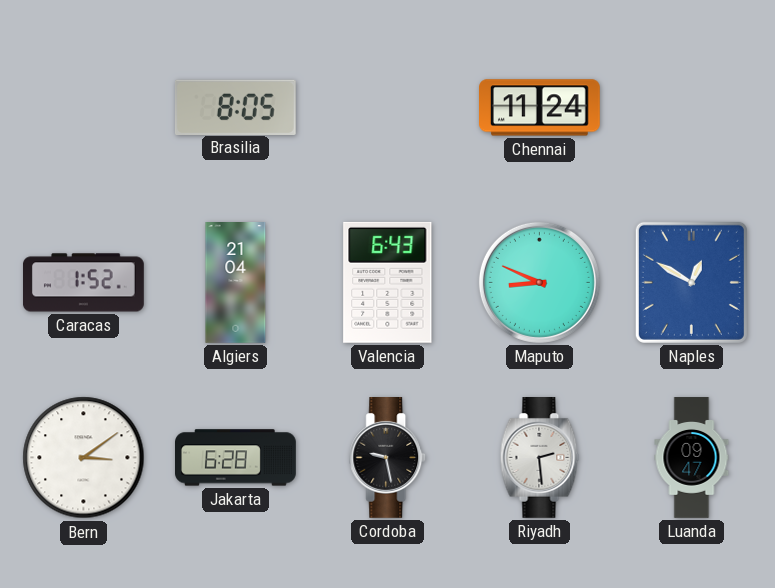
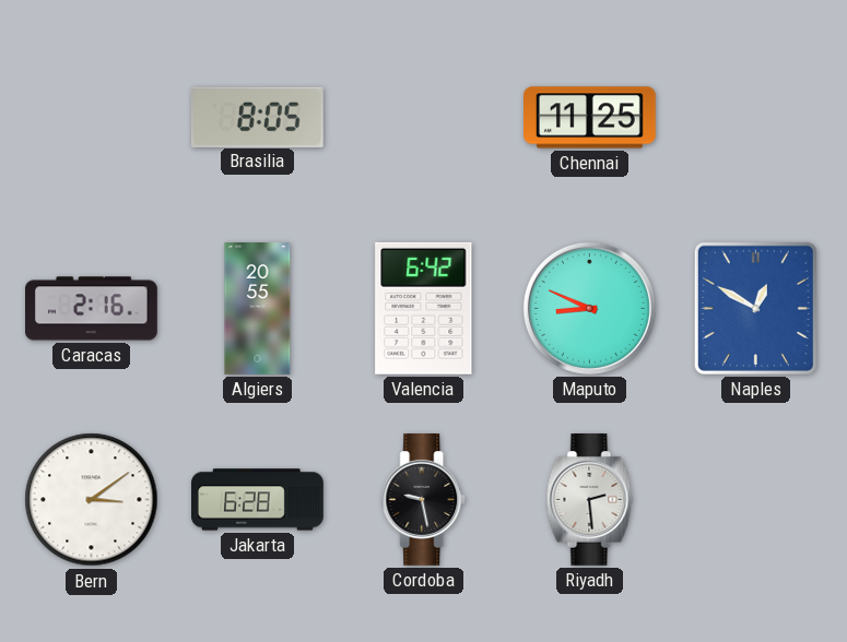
Chennai: 11:24 -> 11:25 (590, 118)
Caracas: 1:52 -> 2:16 (92, 309)
Algiers: 21:04 -> 20:55 (258, 309)
Valencia: 6:43 -> 6:42 (424, 308)
Luanda: 09:47 -> none (692, 458)
